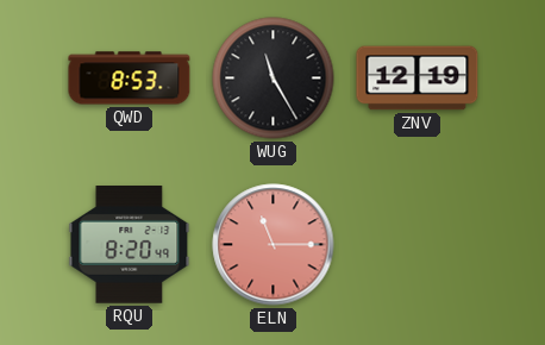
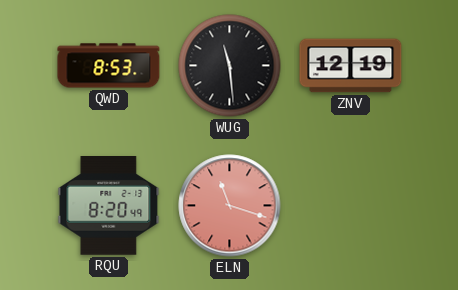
WUG: 11:25 -> 11:29 (230, 66)
ELN: 11:15 -> 11:18 (230, 206)
